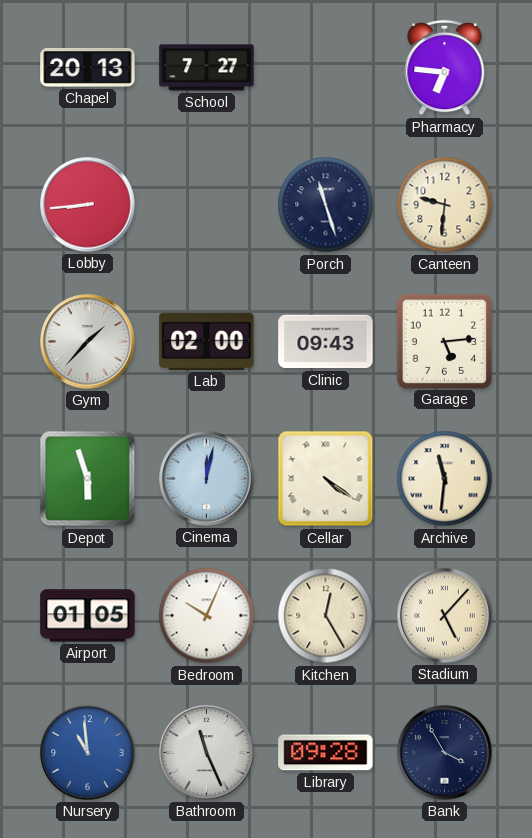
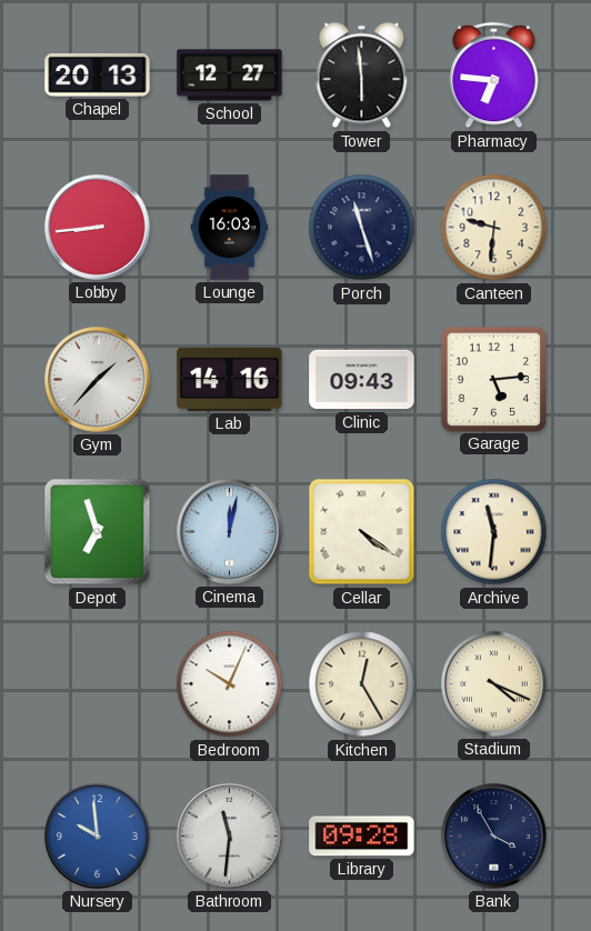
School: 7:27 -> 12:27 (230, 76)
Tower: none -> 5:59 (362, 76)
Lounge: none -> 16:03 (230, 228)
Lab: 02:00 -> 14:16 (230, 379)
Depot: 5:57 -> 6:57 (98, 532)
Airport: 01:05 -> none (88, 616)
Stadium: 5:07 -> 4:19 (494, 684)
Nursery: 10:59 -> 9:59 (98, 837)
Bathroom: 11:26 -> 11:31 (230, 837)
